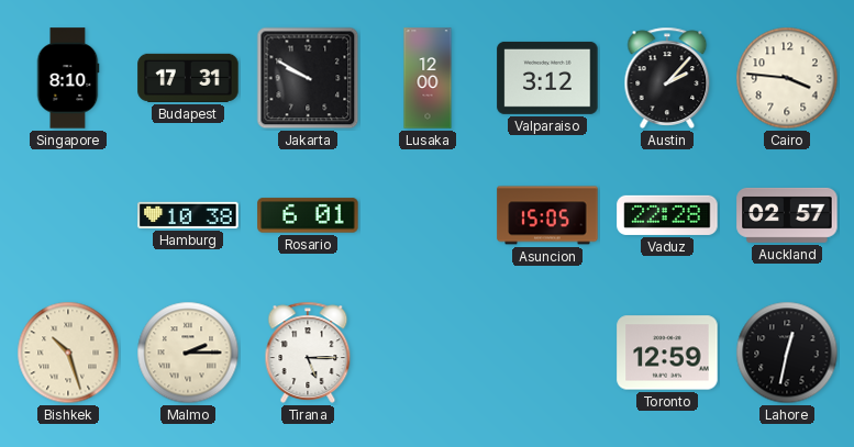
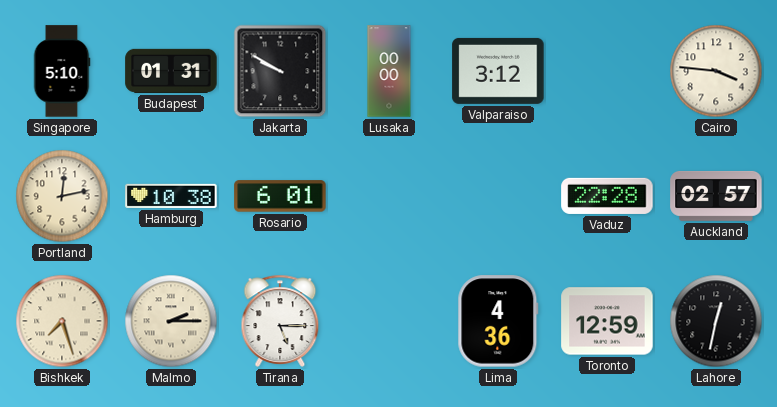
Singapore: 8:10 -> 5:10 (62, 71)
Budapest: 17:31 -> 01:31 (171, 71)
Lusaka: 12:00 -> 00:00 (389, 71)
Austin: 2:07 -> none (667, 78)
Portland: none -> 12:13 (62, 196)
Asuncion: 15:05 -> none (547, 215)
Bishkek: 10:27 -> 7:27 (62, 321)
Lima: none -> 4:36 (498, 321)
